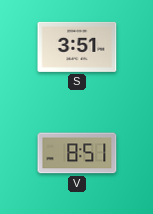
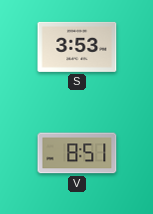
S: 3:51 -> 3:53 (77, 47)
